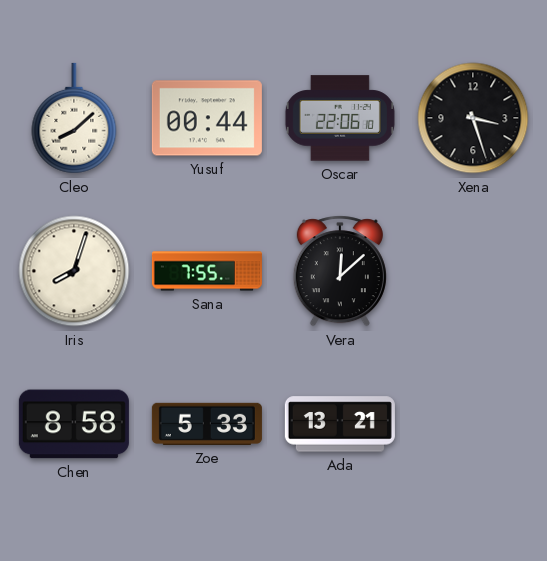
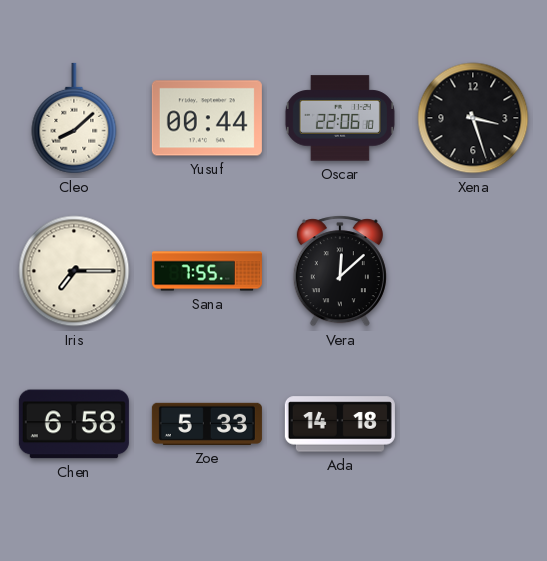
Iris: 8:03 -> 7:15 (74, 271)
Chen: 8:58 -> 6:58 (74, 424)
Ada: 13:21 -> 14:18 (340, 424)
